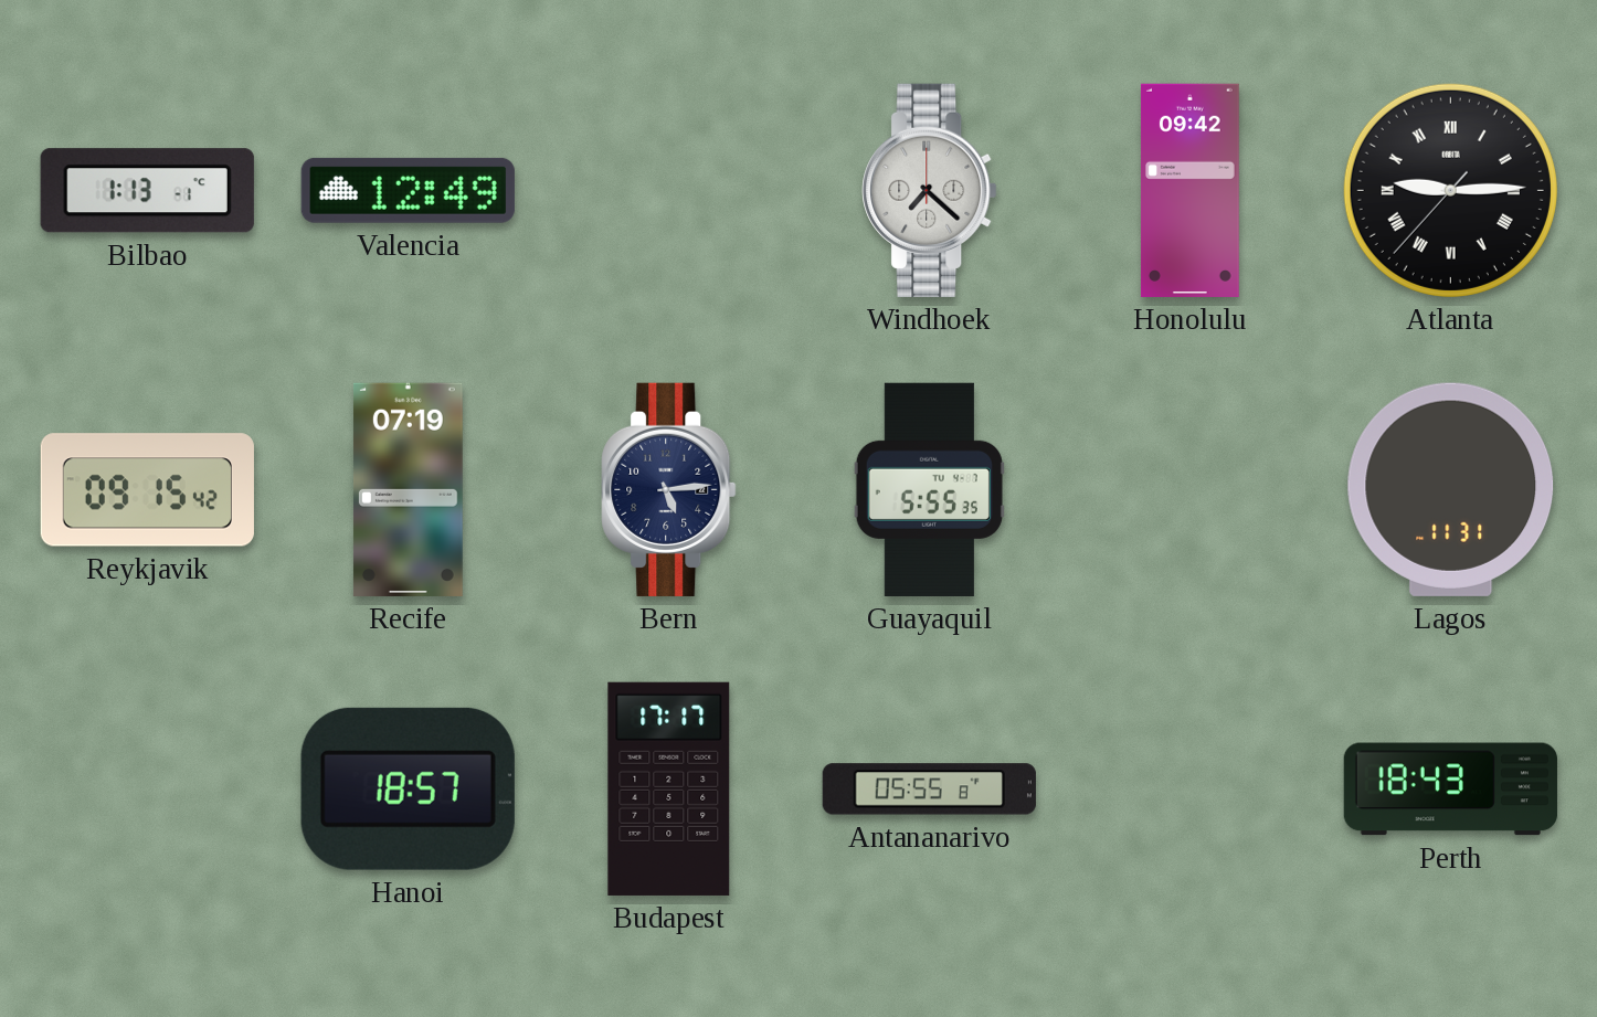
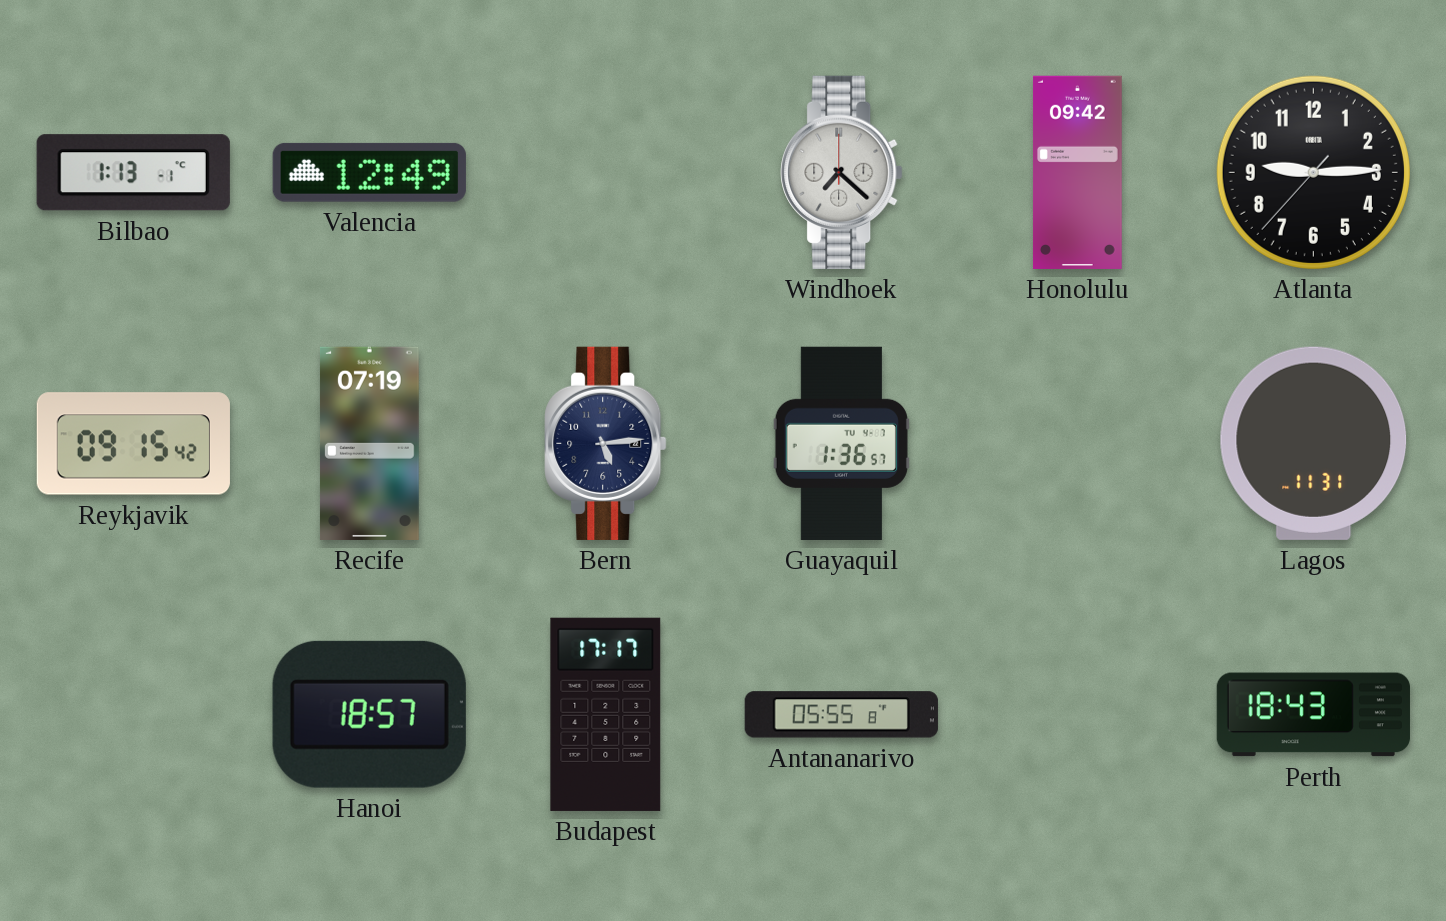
Atlanta numerals: Roman -> Arabic (1313, 172)
Guayaquil: 5:55 -> 1:36 (841, 443)
